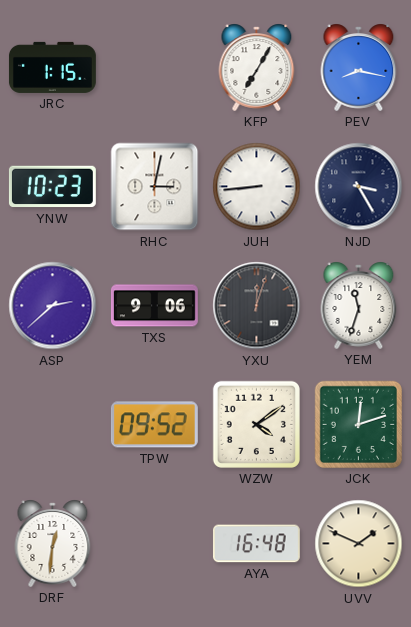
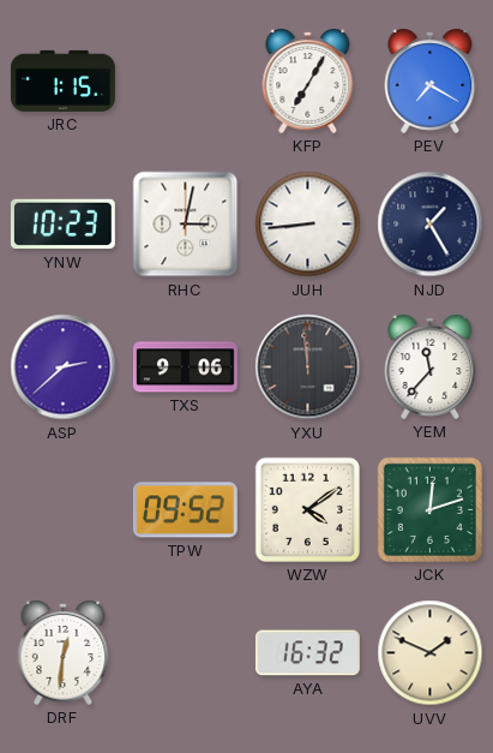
PEV: 8:17 -> 7:20 (431, 80)
NJD: 3:25 -> 1:25 (431, 225)
YXU: 12:03 -> 11:59 (308, 367)
YEM: 11:33 -> 11:37 (431, 366)
AYA: 16:48 -> 16:32 (307, 653)
